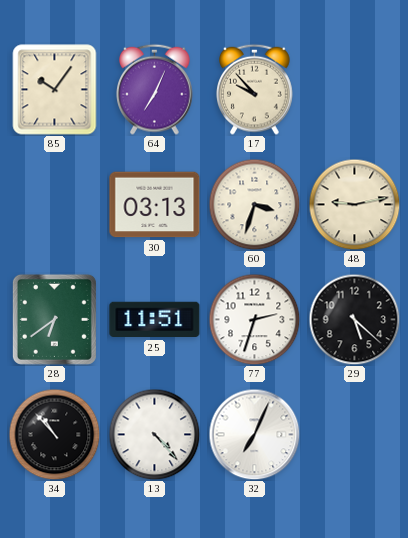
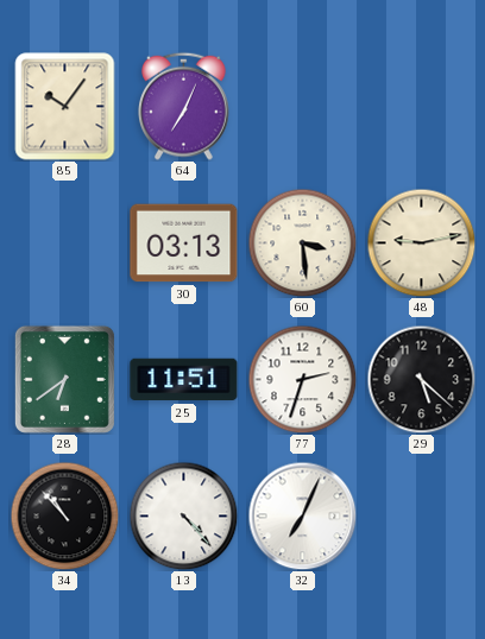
17: 9:53 -> none (255, 89)
60: 3:33 -> 3:29 (302, 242)
